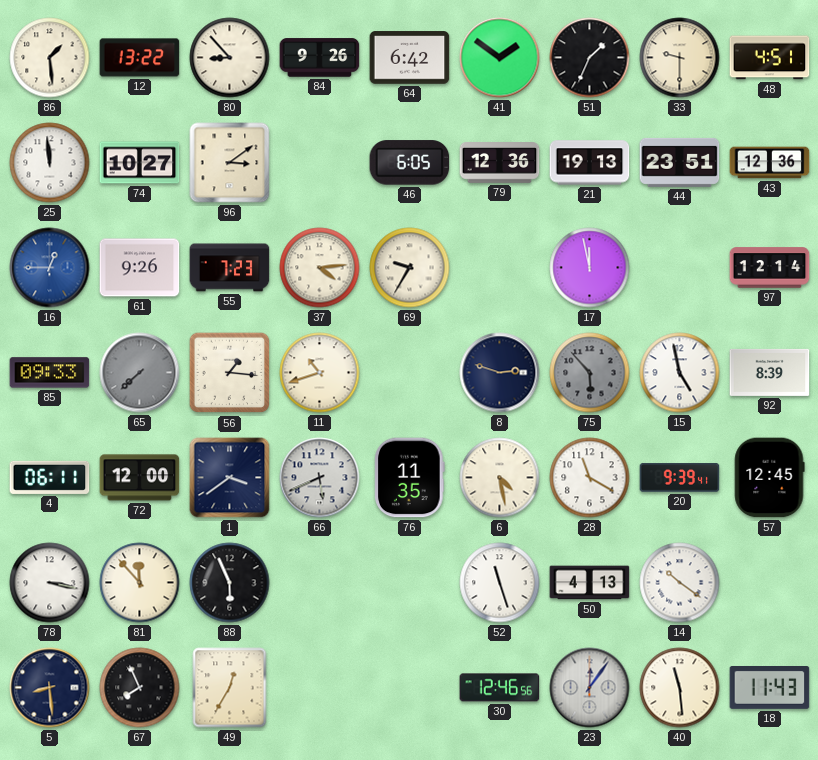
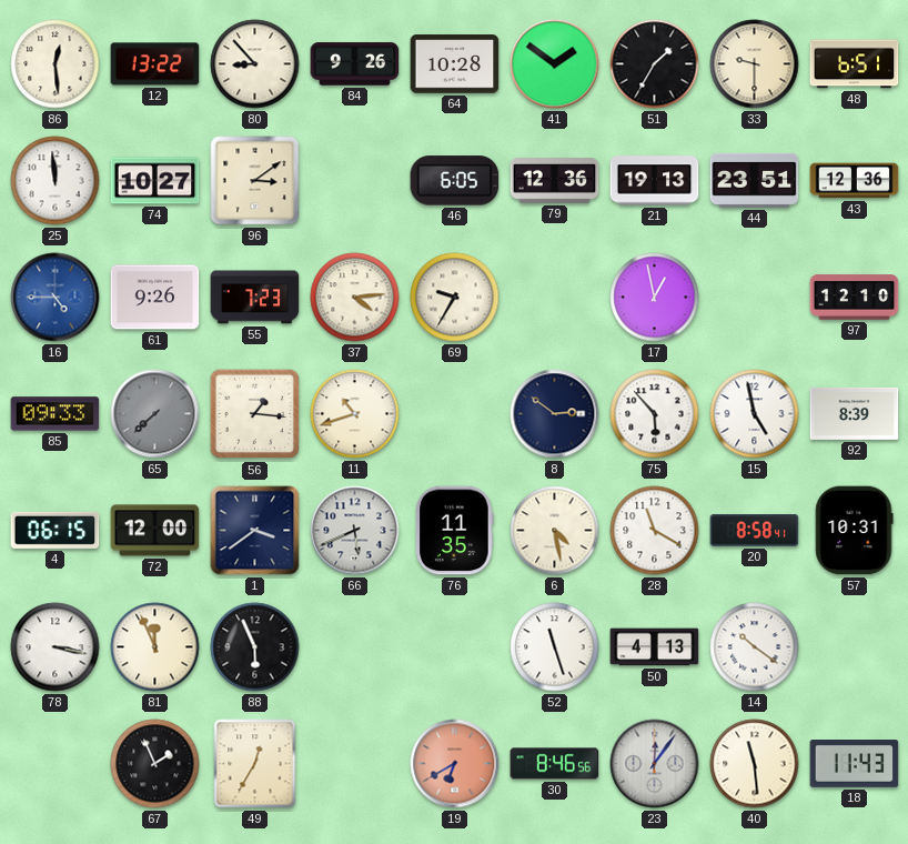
86: 1:29 -> 12:29 (56, 64)
64: 6:42 -> 10:28 (455, 64)
51: 1:34 -> 1:35 (655, 64)
48: 4:51 -> 6:51 (855, 64)
16: 12:45 -> 4:45 (56, 298)
17: 11:58 -> 12:58 (655, 298)
97: 12:14 -> 12:10 (855, 298)
8: 2:48 -> 2:51 (555, 414)
75 dial: grey -> white (655, 414)
4: 06:11 -> 06:15 (56, 530)
20: 9:39 -> 8:58 (755, 531)
57: 12:45 -> 10:31 (855, 531)
81: 11:53 -> 11:56 (155, 647)
5: 8:29 -> none (50, 688)
67: 7:56 -> 1:56 (155, 764)
19: none -> 6:40 (455, 764)
30: 12:46 -> 8:46 (555, 764)
